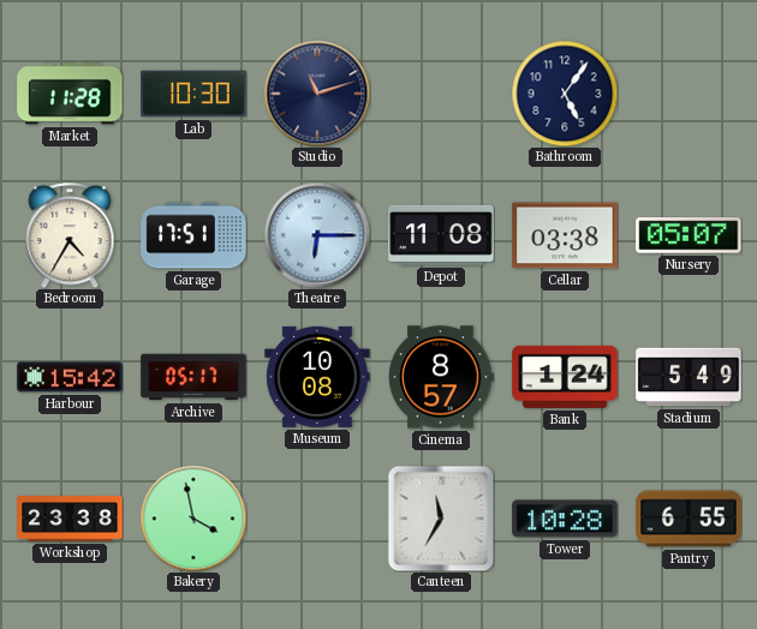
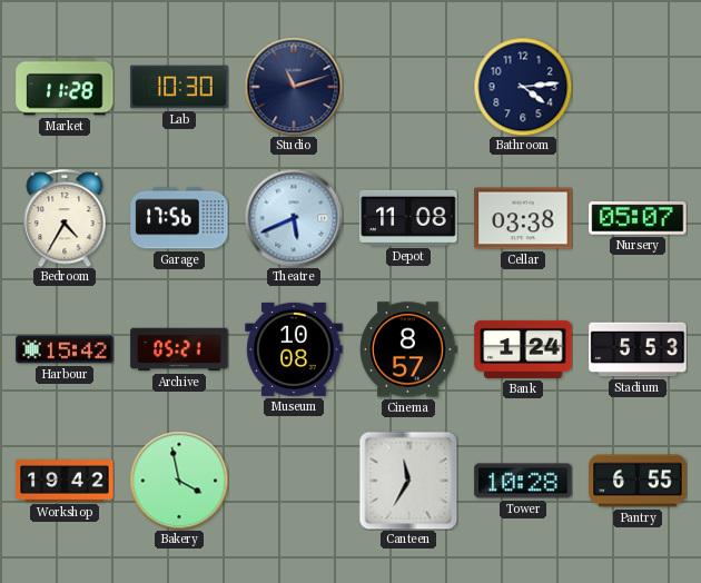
Bathroom: 5:06 -> 4:14 (523, 87)
Garage: 17:51 -> 17:56 (179, 218)
Theatre: 6:15 -> 5:41 (294, 218)
Archive: 05:17 -> 05:21 (179, 349)
Stadium: 5:49 -> 5:53 (638, 349)
Workshop: 23:38 -> 19:42 (65, 481)
